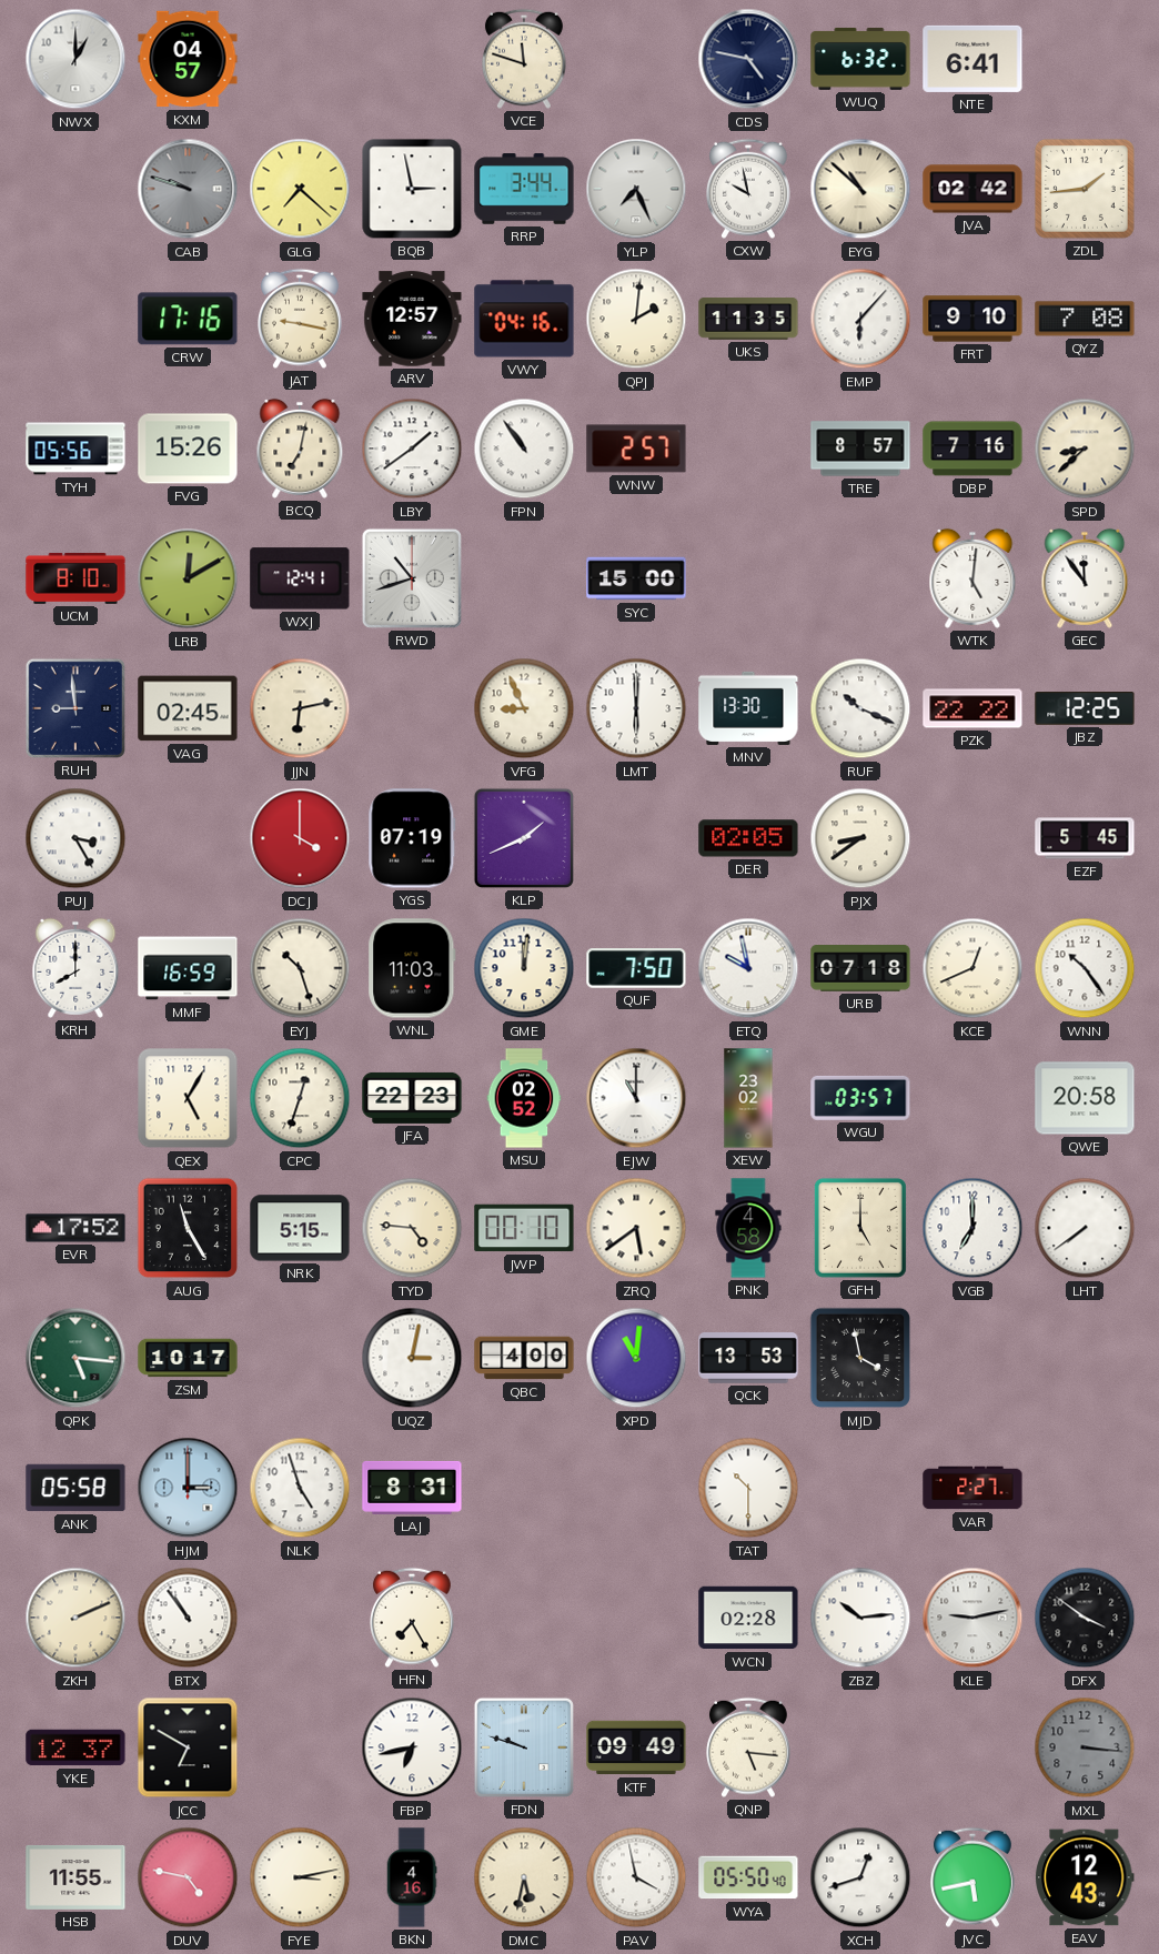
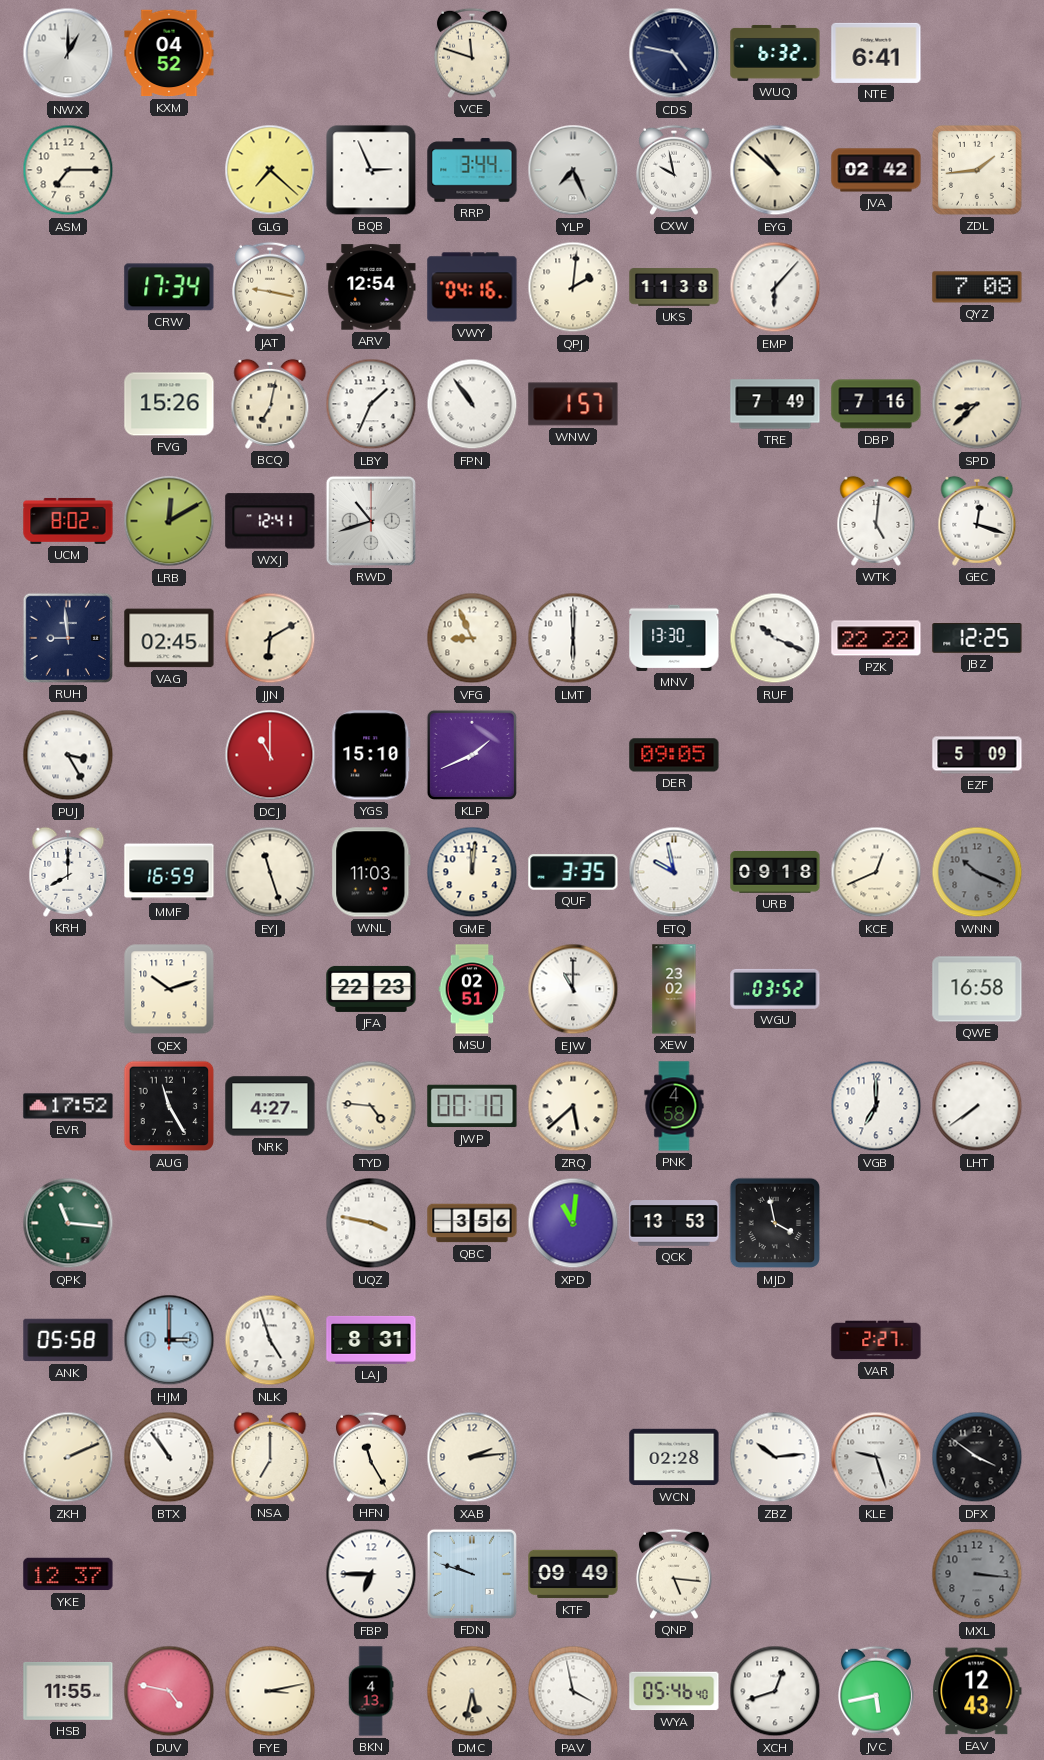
KXM: 04:57 -> 04:52 (169, 53)
ASM: none -> 7:15 (68, 170)
CAB: 9:48 -> none (188, 189)
BQB: 2:58 -> 2:56 (371, 170)
CRW: 17:16 -> 17:34 (169, 287)
ARV: 12:57 -> 12:54 (371, 287)
UKS: 11:35 -> 11:38 (674, 287)
FRT: 9:10 -> none (972, 319)
TYH: 05:56 -> none (75, 449)
LBY: 1:39 -> 1:34 (371, 404)
WNW: 2:57 -> 1:57 (573, 404)
TRE: 8:57 -> 7:49 (775, 404)
UCM: 8:10 -> 8:02 (68, 521)
SYC: 15:00 -> none (636, 578)
GEC: 11:54 -> 12:18 (977, 521)
JJN: 6:13 -> 6:10 (270, 638)
DCJ: 4:00 -> 11:00 (270, 755)
YGS: 07:19 -> 15:10 (371, 755)
DER: 02:05 -> 09:05 (674, 755)
PJX: 8:39 -> none (860, 838)
EZF: 5:45 -> 5:09 (977, 755)
EYJ: 10:27 -> 11:27 (270, 872)
QUF: 7:50 -> 3:35 (573, 872)
URB: 07:18 -> 09:18 (775, 873)
WNN: 10:24 -> 10:19 (977, 872)
WNN dial: white -> grey (977, 872)
QEX: 5:05 -> 10:12 (169, 989)
CPC: 12:33 -> none (300, 1098)
MSU: 02:52 -> 02:51 (472, 989)
WGU: 03:57 -> 03:52 (775, 989)
QWE: 20:58 -> 16:58 (977, 989)
NRK: 5:15 -> 4:27 (270, 1106)
ZRQ: 5:39 -> 5:38 (573, 1106)
GFH: 5:00 -> none (860, 1228)
QPK: 5:16 -> 11:16 (68, 1223)
ZSM: 10:17 -> none (188, 1358)
UQZ: 3:02 -> 3:47 (371, 1223)
QBC: 4:00 -> 3:56 (472, 1223)
TAT: 10:30 -> none (748, 1488)
NSA: none -> 7:00 (270, 1457)
HFN: 7:25 -> 11:25 (372, 1457)
XAB: none -> 2:14 (472, 1457)
KLE: 9:13 -> 9:27 (876, 1457)
JCC: 6:50 -> none (188, 1747)
FBP: 6:43 -> 6:45 (371, 1574)
BKN: 4:16 -> 4:13 (371, 1691)
WYA: 05:50 -> 05:46 (674, 1691)
